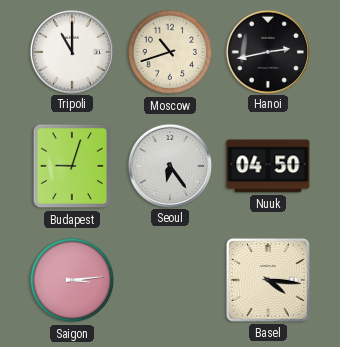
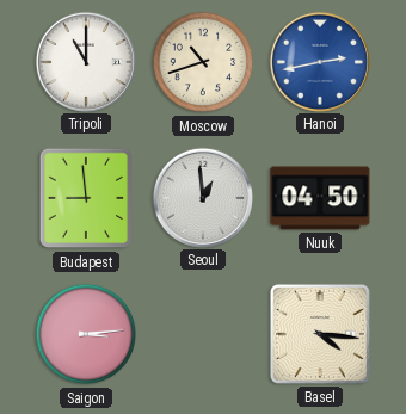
Hanoi dial: black -> blue (319, 61)
Budapest: 9:03 -> 8:59 (86, 198)
Seoul: 6:24 -> 12:59 (202, 197)
